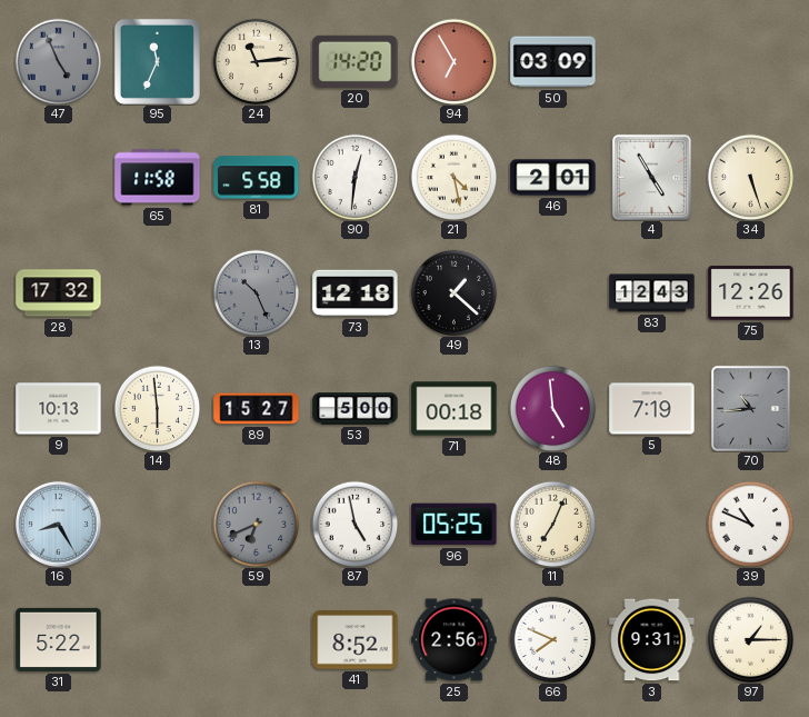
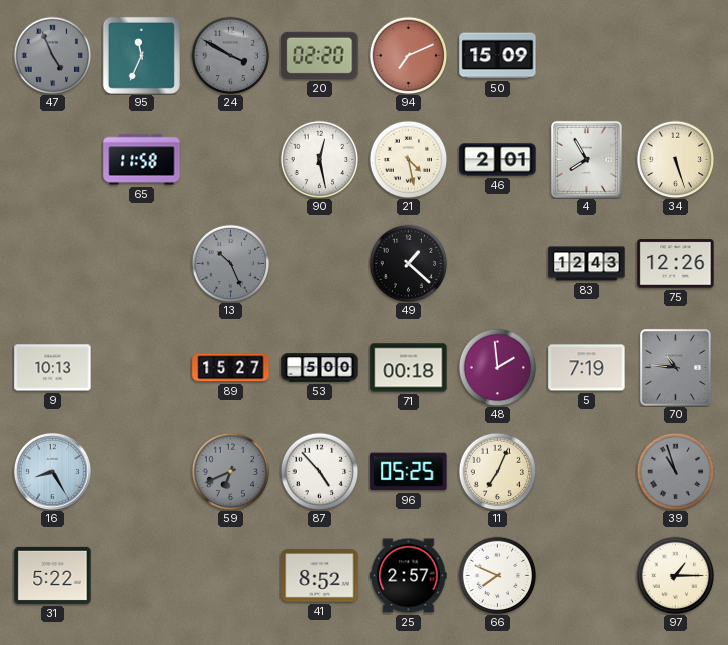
24: 11:14 -> 3:50 (230, 55)
24 dial: cream -> grey (230, 55)
20: 14:20 -> 02:20 (320, 55)
94: 6:55 -> 7:11 (408, 55)
50: 03:09 -> 15:09 (498, 56)
81: 5:58 -> none (257, 178)
90: 12:31 -> 12:28 (319, 159)
4: 4:55 -> 7:55 (586, 159)
28: 17:32 -> none (59, 293)
73: 12:18 -> none (356, 293)
14: 5:59 -> none (157, 408)
48: 4:59 -> 1:59 (497, 367)
70: 10:44 -> 10:46 (675, 367)
87: 4:58 -> 4:53 (319, 471)
39: 10:49 -> 10:57 (675, 471)
39 dial: white -> grey (675, 471)
25: 2:56 -> 2:57 (409, 576)
3: 9:31 -> none (652, 640)
